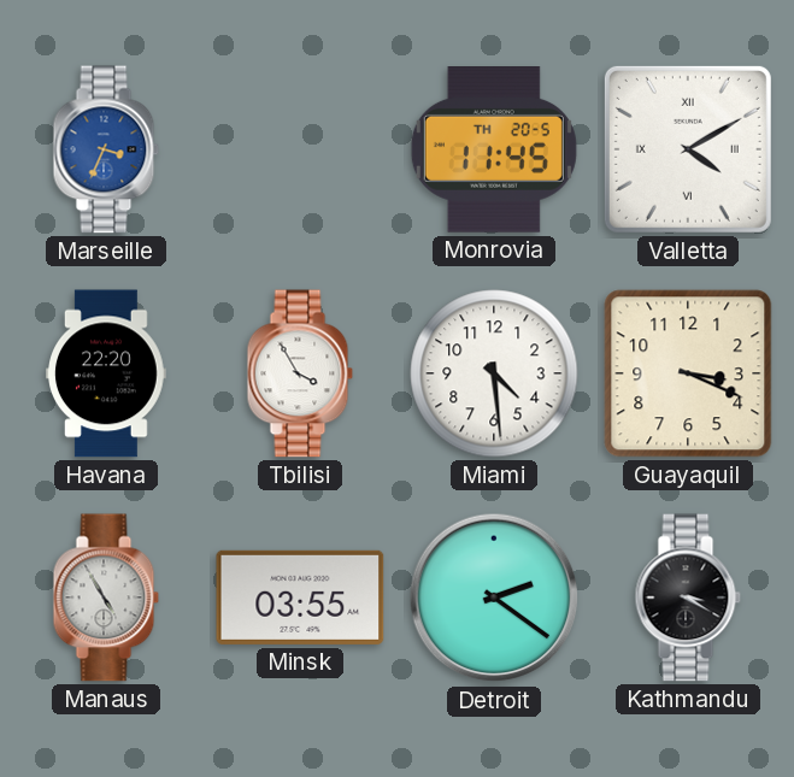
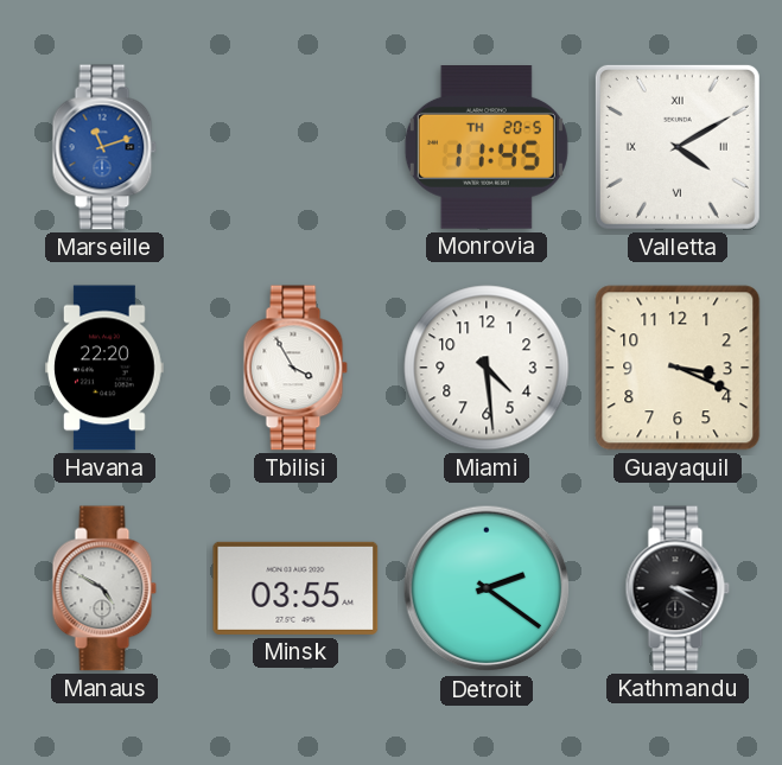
Marseille: 3:34 -> 11:12 (104, 147)
Manaus: 4:55 -> 4:50 (104, 588)
